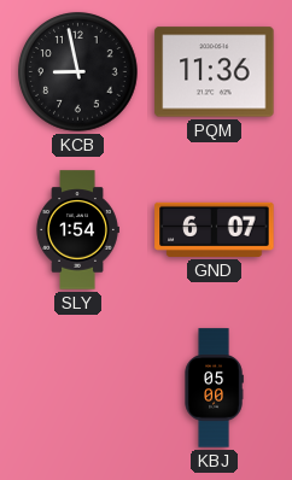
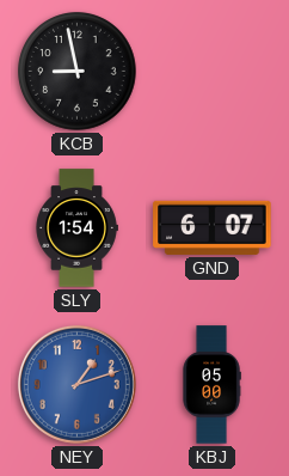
PQM: 11:36 -> none (215, 72)
NEY: none -> 1:12 (76, 384)
